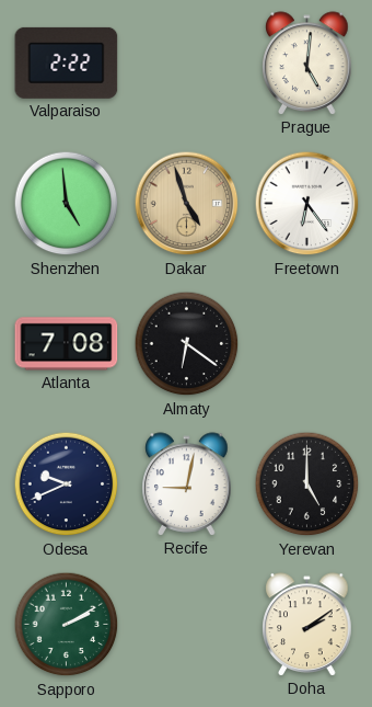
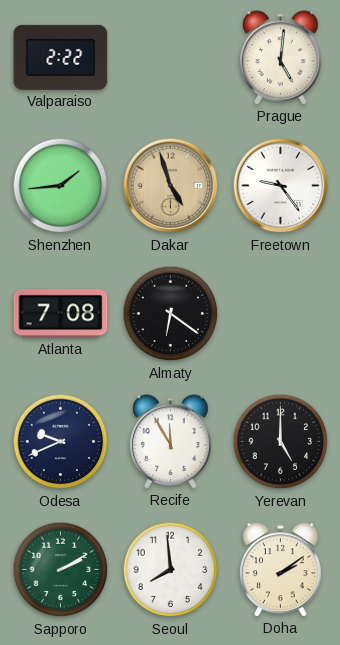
Shenzhen: 4:59 -> 1:44 (61, 186)
Freetown: 6:24 -> 9:24 (281, 186)
Recife: 9:02 -> 11:55 (171, 442)
Seoul: none -> 7:59 (171, 570)
